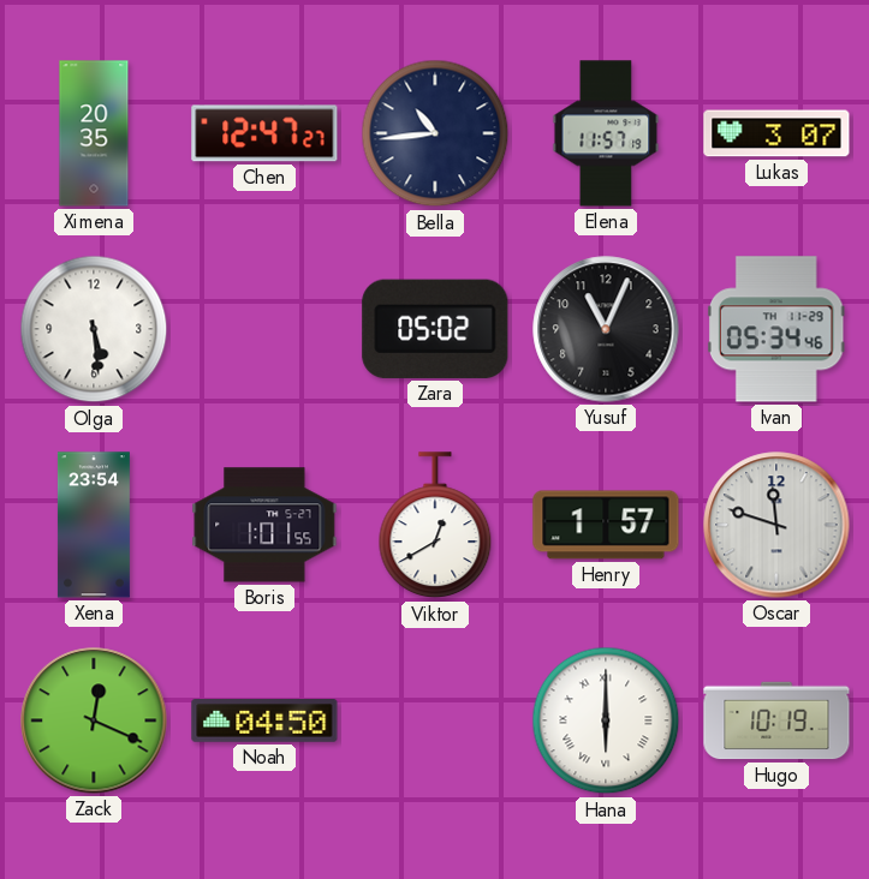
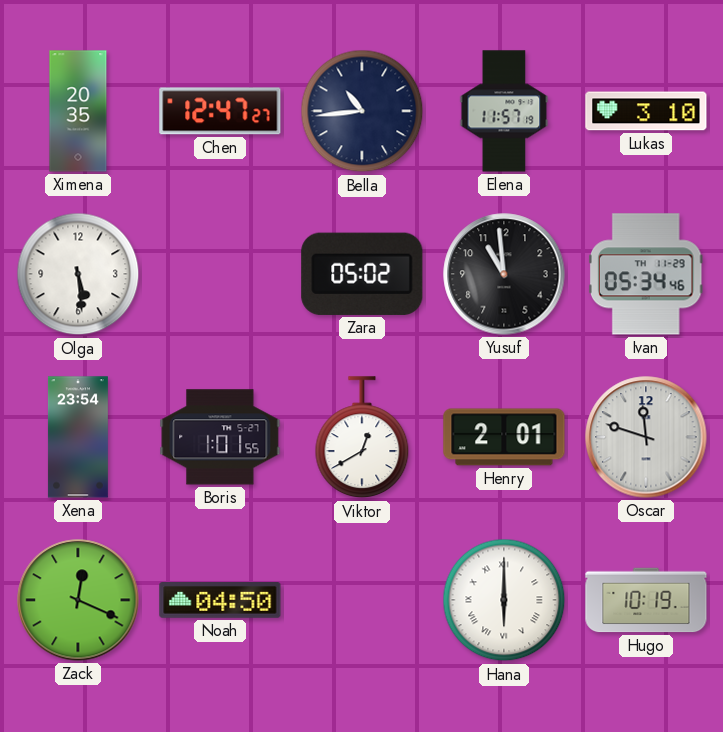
Lukas: 3:07 -> 3:10 (646, 111)
Yusuf: 11:04 -> 10:59 (504, 274)
Henry: 1:57 -> 2:01 (504, 437)
